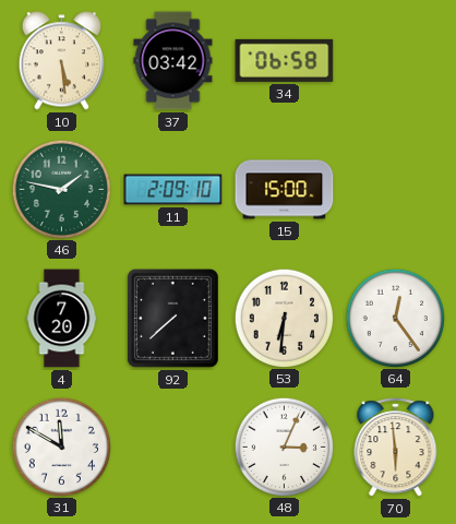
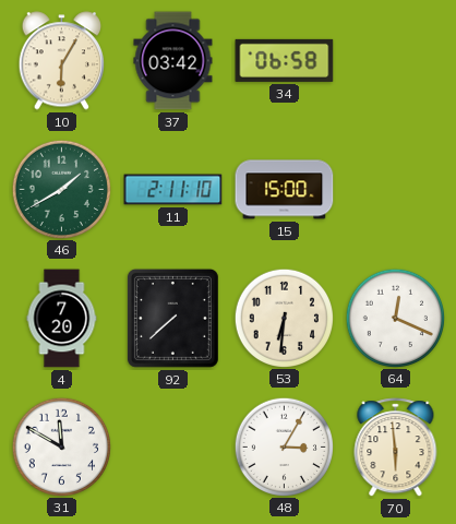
10: 5:29 -> 6:05 (61, 61)
46: 1:47 -> 1:40 (61, 189)
11: 2:09 -> 2:11 (173, 190)
64: 12:24 -> 12:19 (395, 318)
48: 3:04 -> 3:05 (284, 446)
